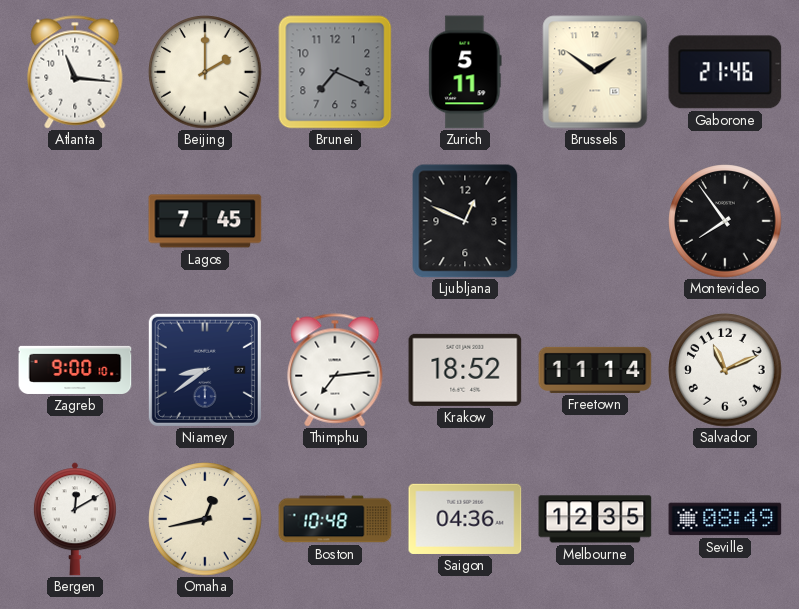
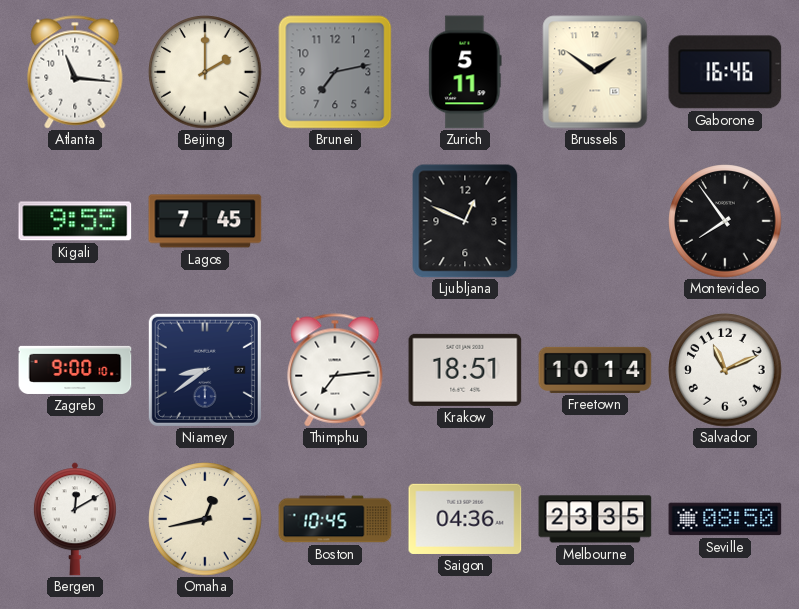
Brunei: 7:19 -> 7:13 (335, 72)
Gaborone: 21:46 -> 16:46 (725, 72)
Kigali: none -> 9:55 (75, 221)
Krakow: 18:52 -> 18:51 (465, 370)
Freetown: 11:14 -> 10:14 (595, 370)
Boston: 10:48 -> 10:45 (335, 519)
Melbourne: 12:35 -> 23:35 (595, 519)
Seville: 08:49 -> 08:50 (725, 519)
